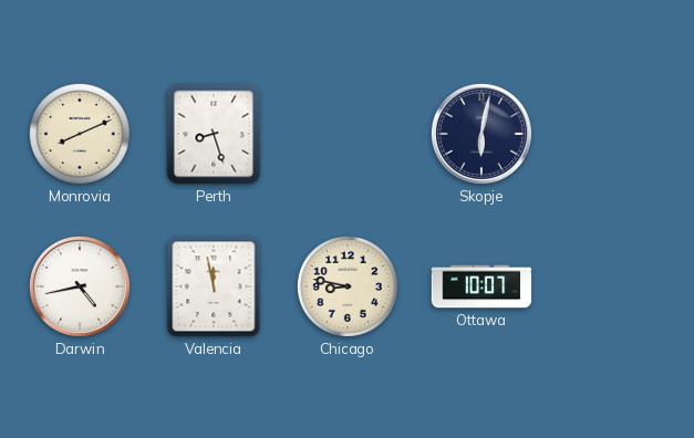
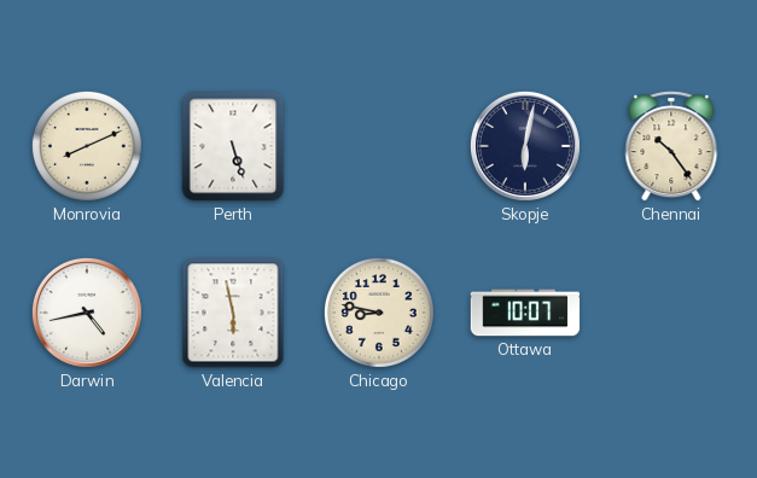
Perth: 8:27 -> 5:27 (233, 146)
Chennai: none -> 10:24 (671, 146)
Valencia: 11:58 -> 5:58 (233, 313)
